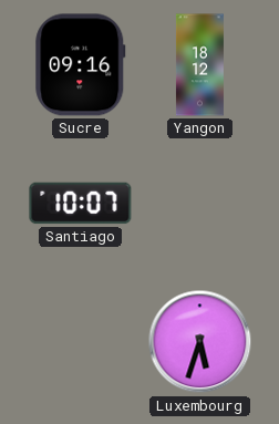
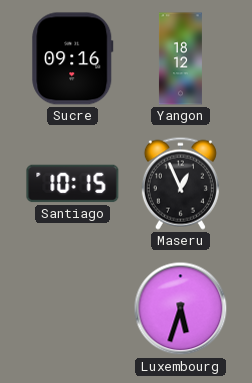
Santiago: 10:07 -> 10:15 (73, 184)
Maseru: none -> 12:56 (180, 183)
